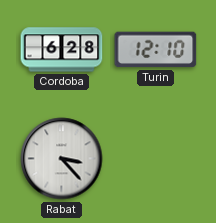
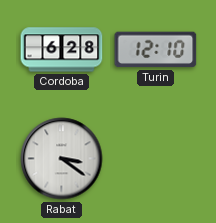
Rabat: 3:23 -> 3:21 (62, 159)
